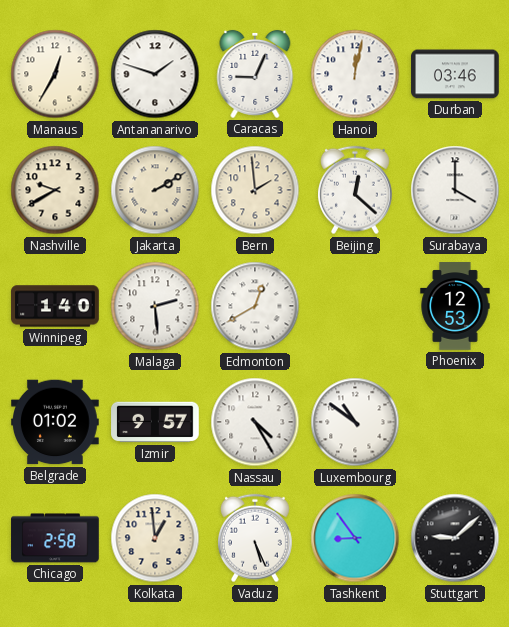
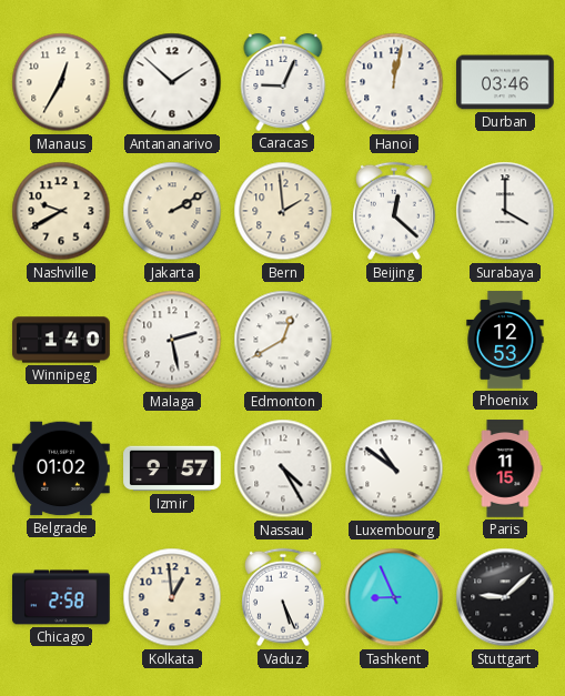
Antananarivo: 1:48 -> 1:52 (172, 82)
Malaga: 2:29 -> 2:28 (172, 340)
Paris: none -> 11:15 (505, 468)
Tashkent: 8:54 -> 8:56 (394, 597)
